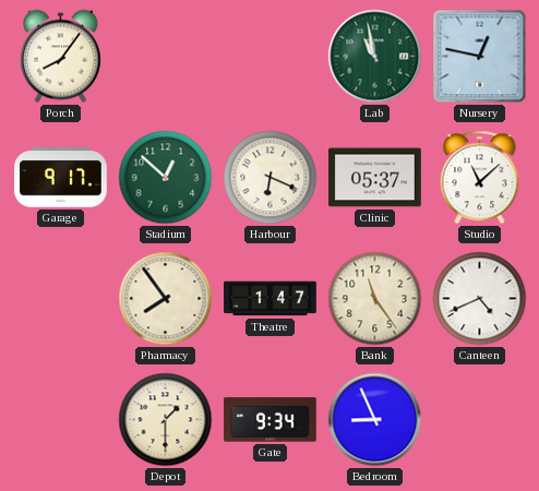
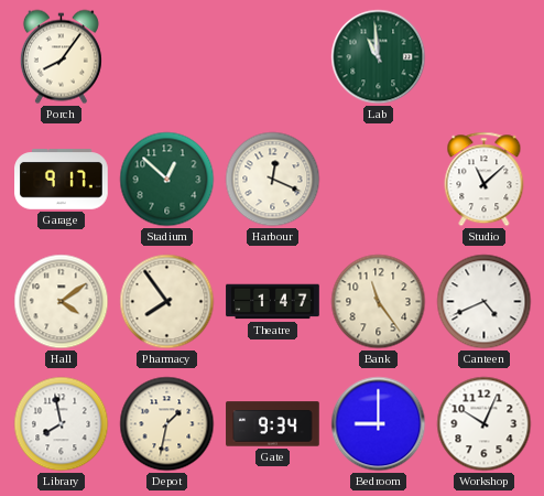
Lab: 10:58 -> 10:59 (379, 57)
Nursery: 12:47 -> none (480, 57)
Harbour: 6:19 -> 12:19 (273, 180)
Clinic: 05:37 -> none (375, 178)
Hall: none -> 4:09 (62, 302)
Library: none -> 7:58 (62, 424)
Depot: 1:30 -> 1:32 (167, 424)
Bedroom: 8:56 -> 9:00 (379, 424)
Workshop: none -> 10:04 (485, 424)
